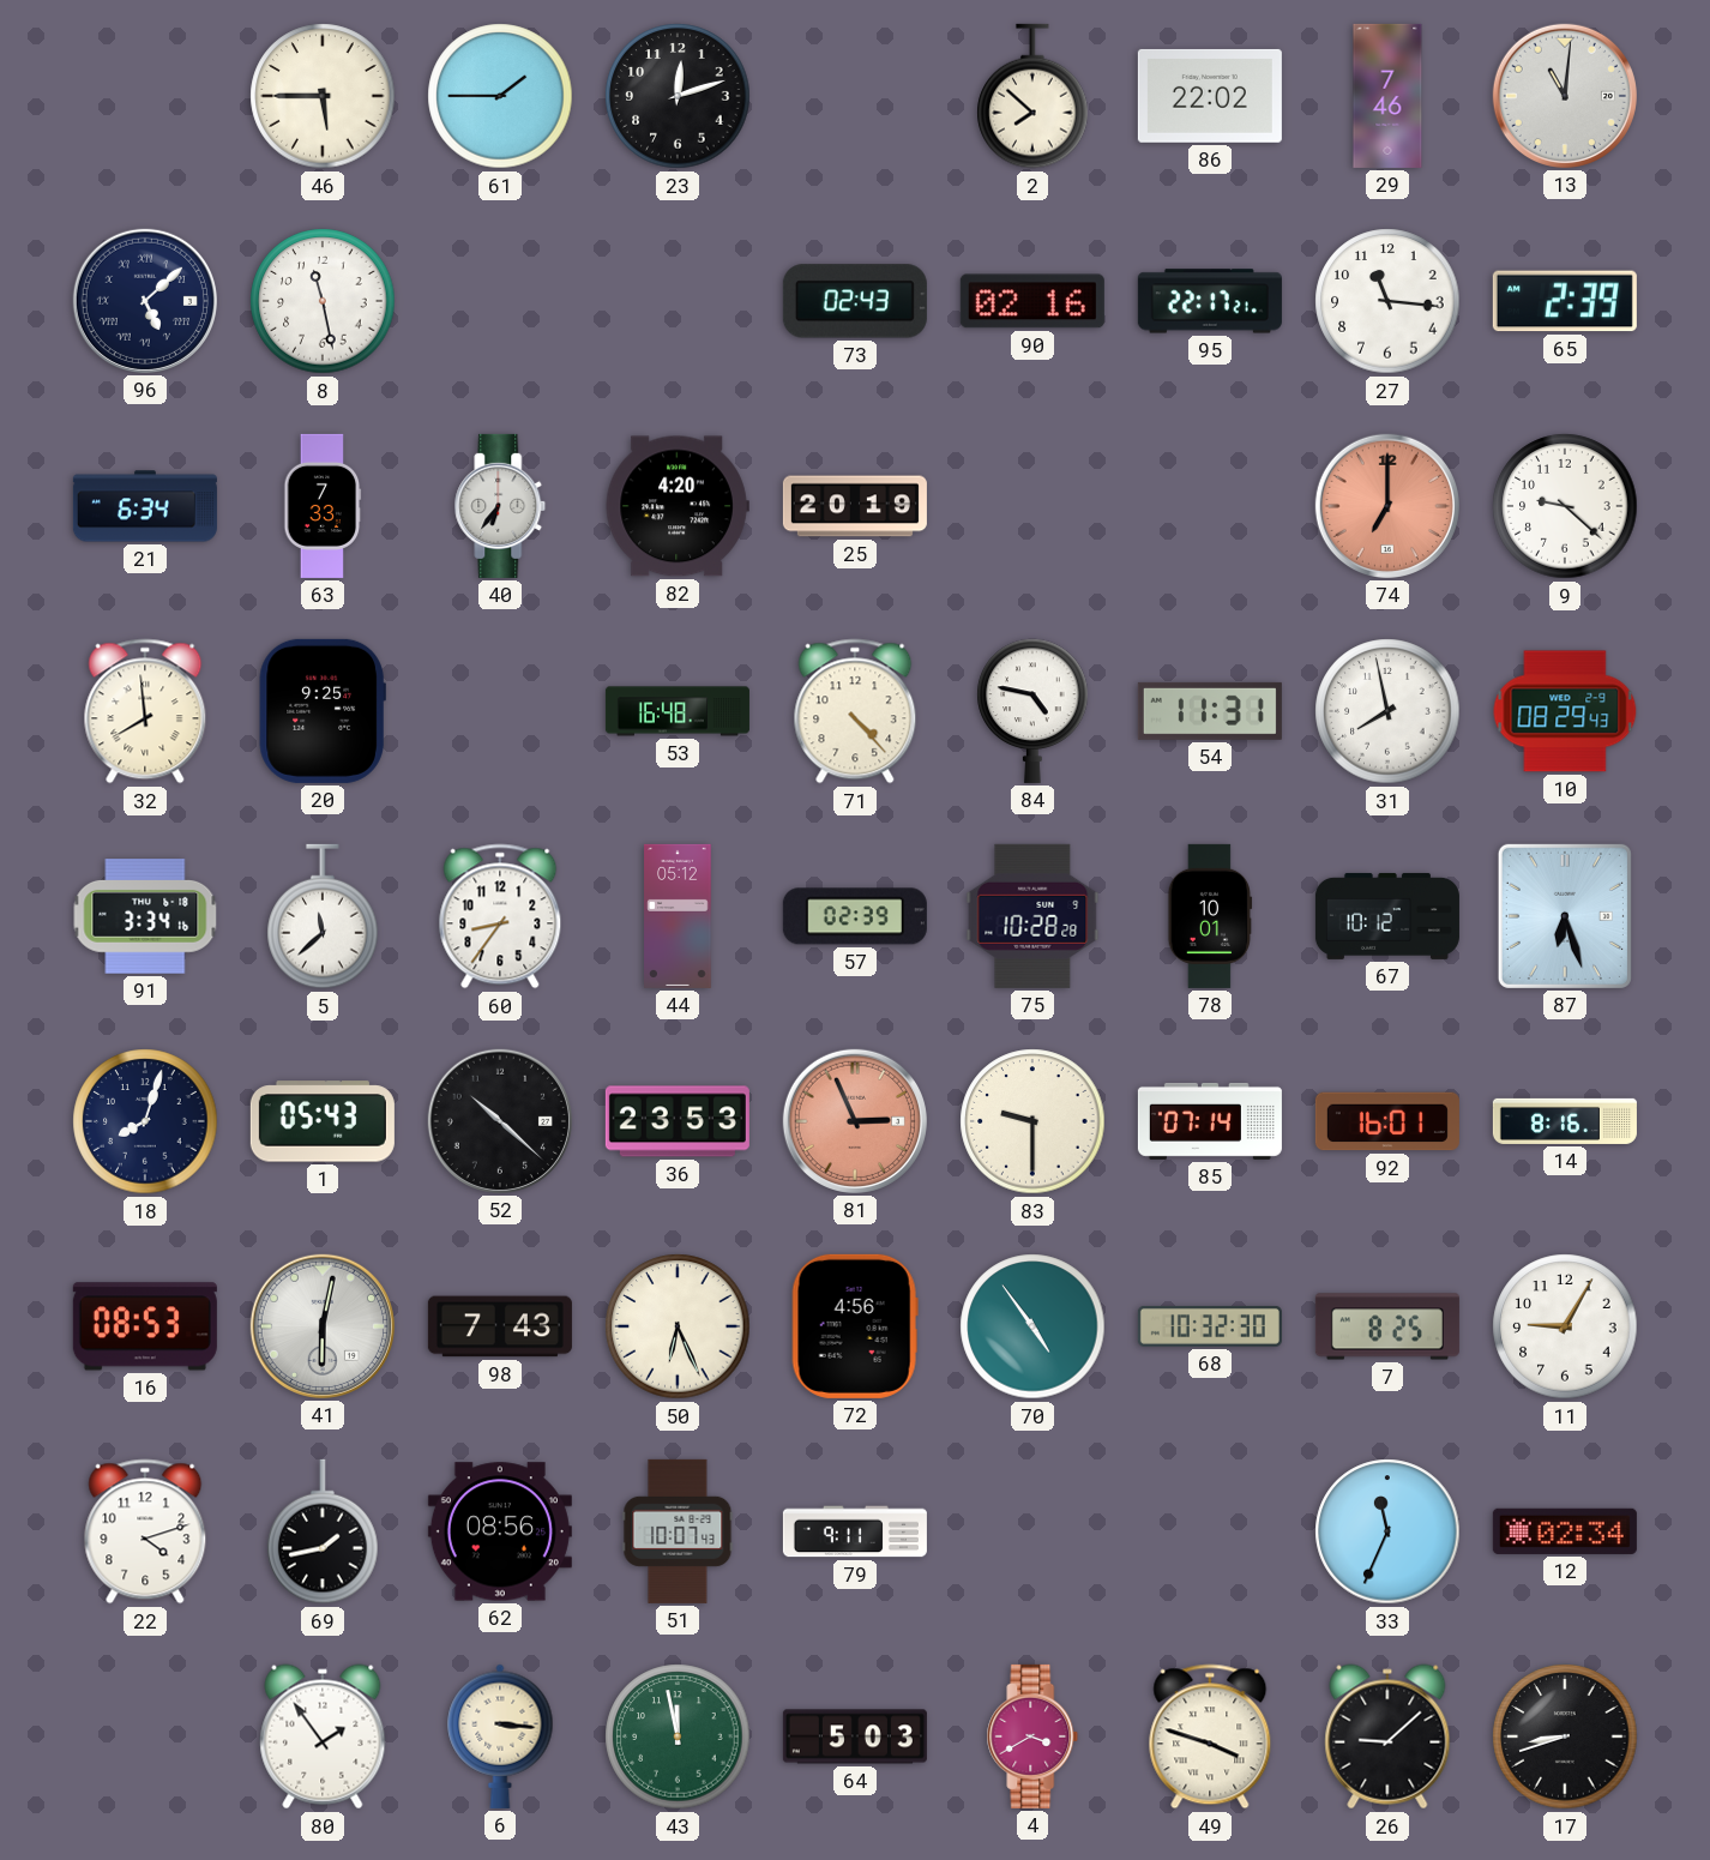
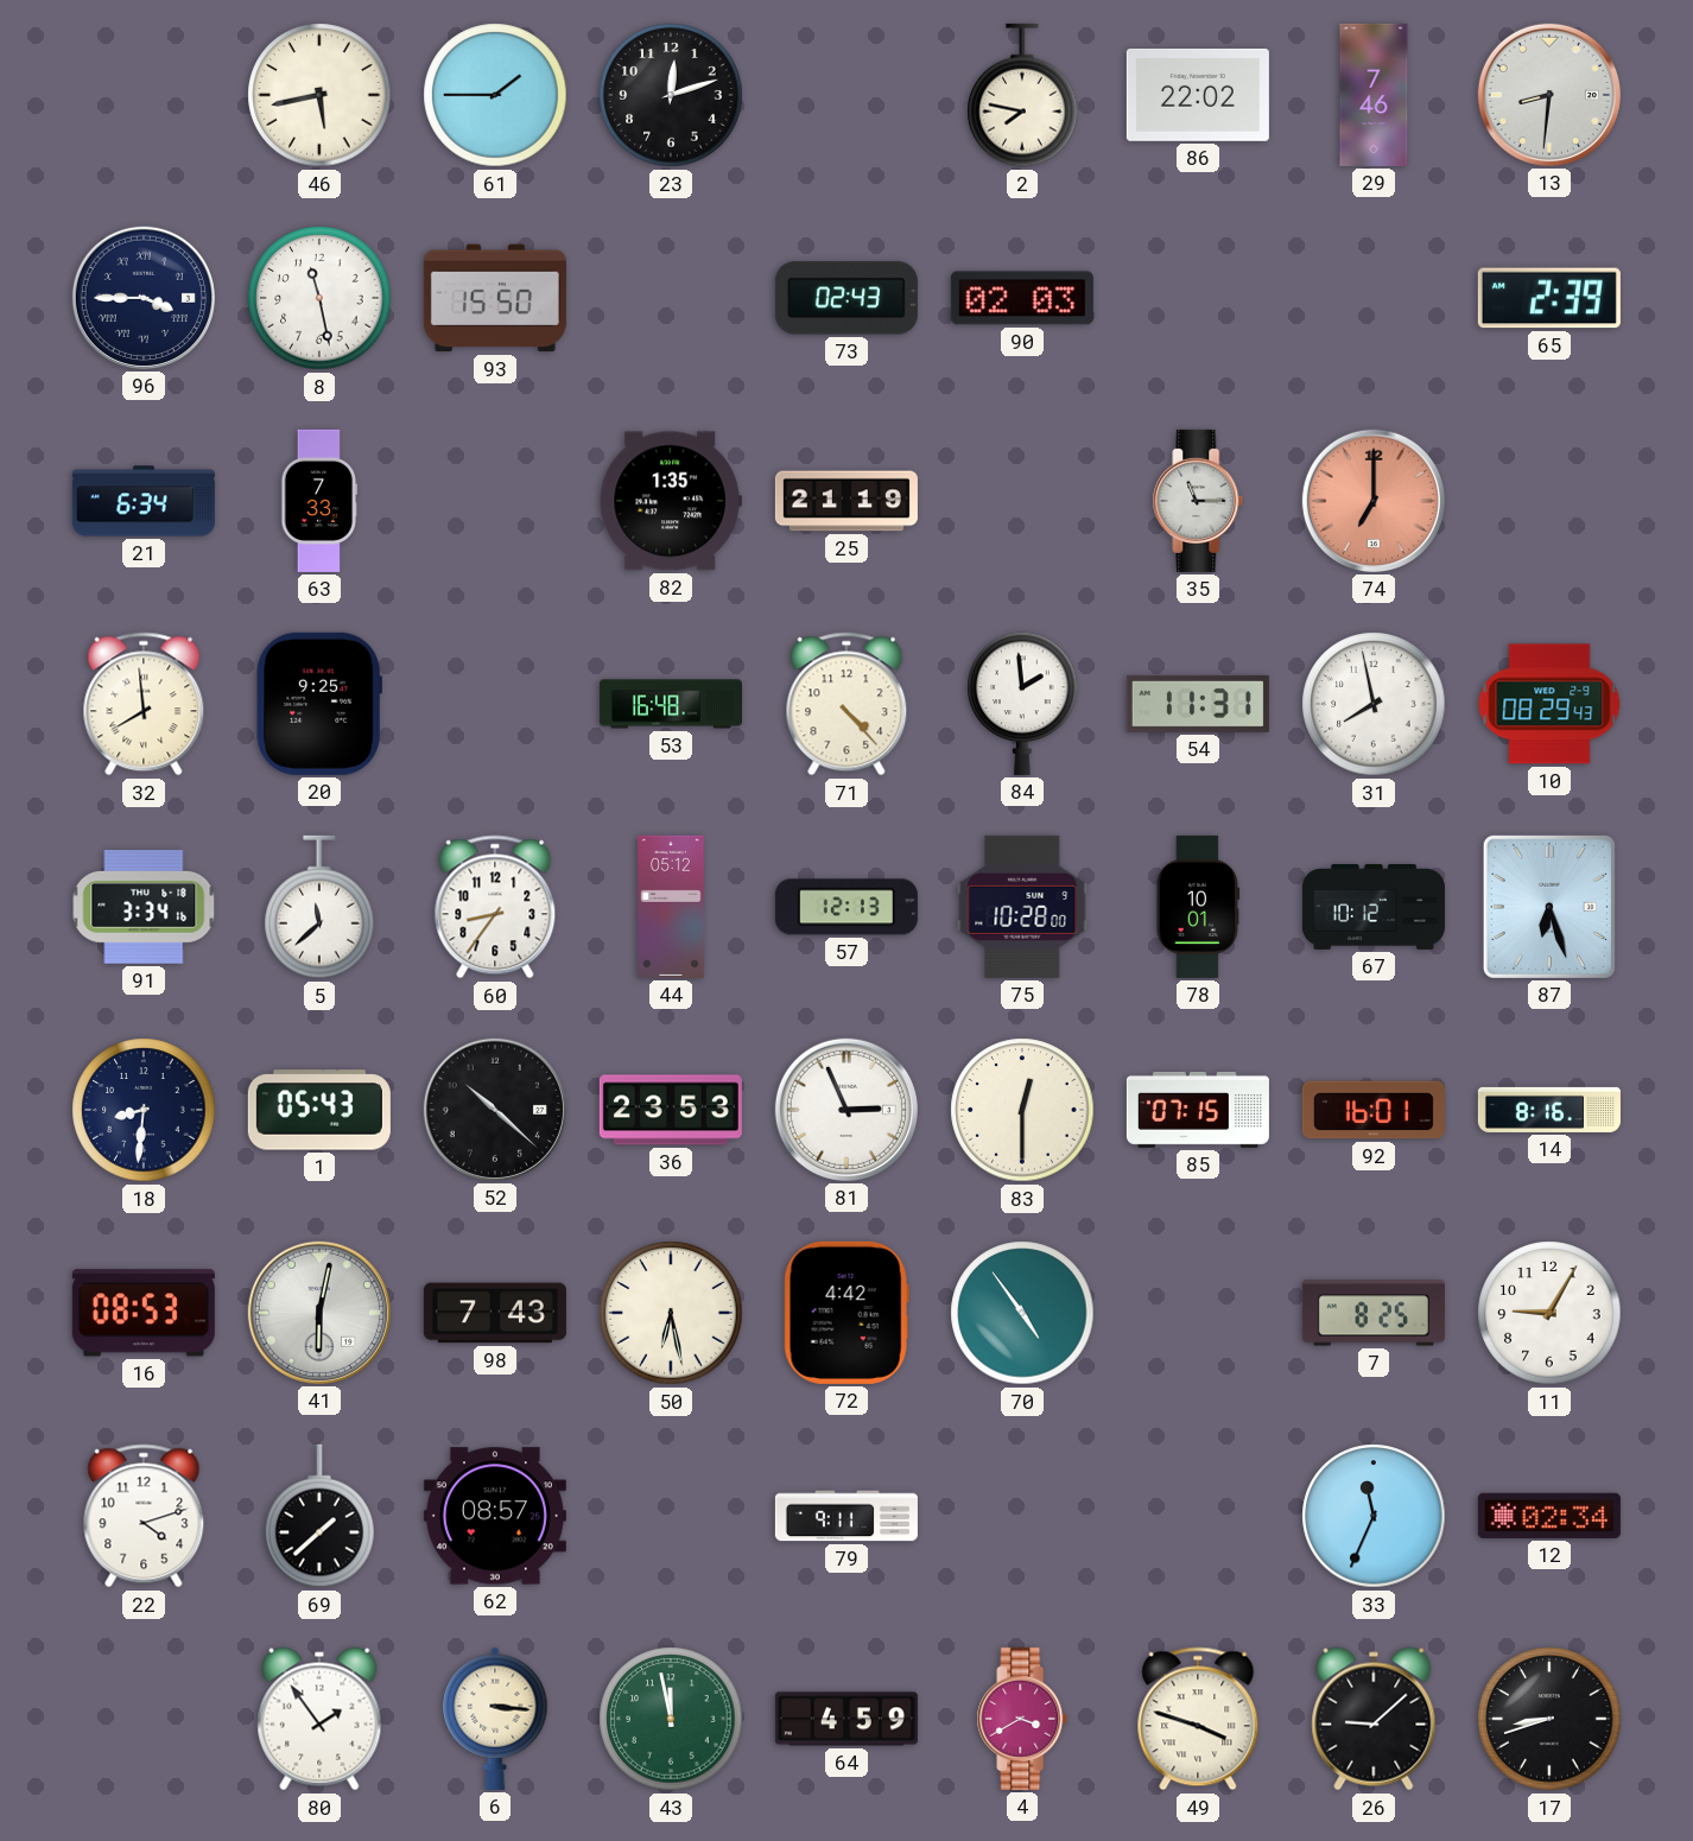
46: 5:45 -> 5:43 (319, 95)
2: 7:52 -> 7:47 (1022, 95)
13: 11:01 -> 8:31 (1549, 95)
96: 5:08 -> 3:45 (144, 298)
93: none -> 15:50 (495, 298)
90: 02:16 -> 02:03 (1022, 298)
95: 22:17 -> none (1210, 301)
27: 11:16 -> none (1387, 301)
40: 6:36 -> none (500, 506)
82: 4:20 -> 1:35 (671, 501)
25: 20:19 -> 21:19 (846, 501)
35: none -> 11:15 (1198, 501)
9: 9:22 -> none (1565, 506)
84: 4:47 -> 1:59 (1022, 704)
57: 02:39 -> 12:13 (846, 907)
75: 10:28:28 -> 10:28:00 (1022, 907)
18: 8:03 -> 8:31 (144, 1110)
81 dial: salmon -> white (846, 1110)
83: 9:30 -> 12:30 (1022, 1110)
85: 07:14 -> 07:15 (1198, 1110)
50: 6:26 -> 6:28 (671, 1313)
72: 4:56 -> 4:42 (846, 1313)
68: 10:32 -> none (1210, 1328)
69: 1:43 -> 1:38 (319, 1516)
62: 08:56 -> 08:57 (495, 1516)
51: 10:07 -> none (678, 1531)
64: 5:03 -> 4:59 (846, 1719)
